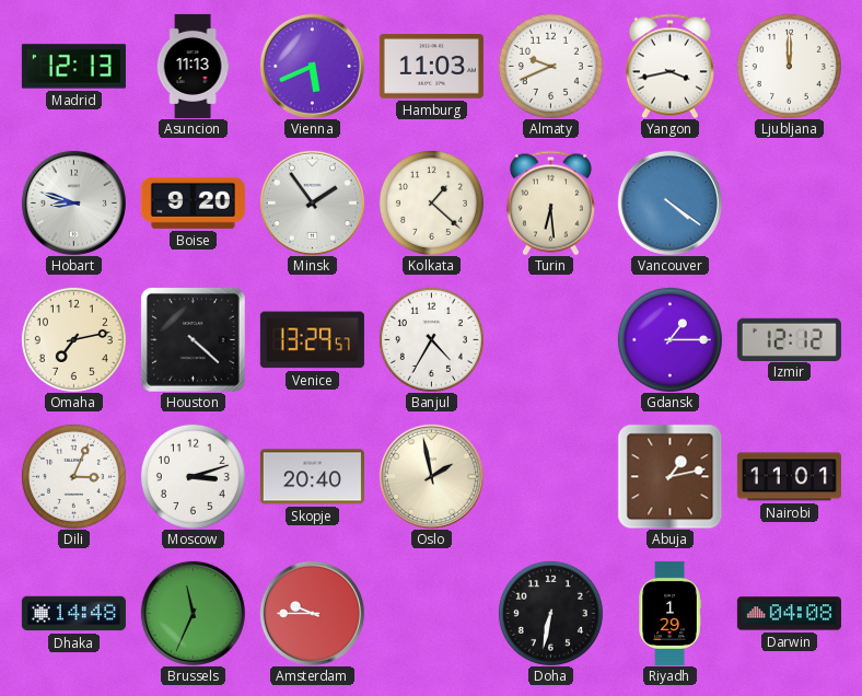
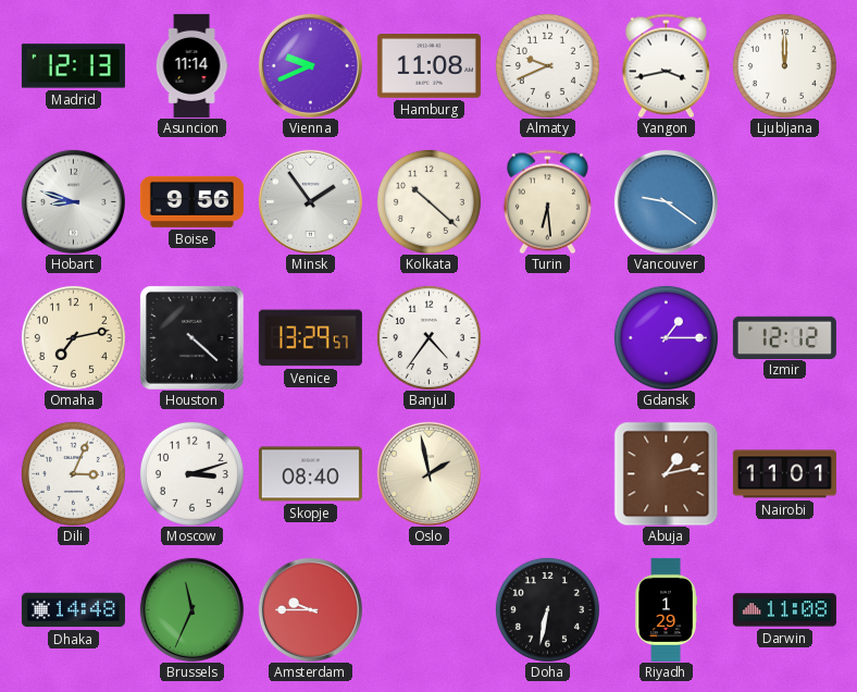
Asuncion: 11:13 -> 11:14 (191, 65)
Vienna: 5:41 -> 9:41 (310, 65)
Hamburg: 11:03 -> 11:08 (428, 66)
Boise: 9:20 -> 9:56 (191, 201)
Kolkata: 1:22 -> 10:22 (428, 201)
Vancouver: 4:21 -> 9:21 (666, 201)
Banjul: 4:35 -> 4:36 (428, 337)
Skopje: 20:40 -> 08:40 (310, 474)
Darwin: 04:08 -> 11:08 (784, 610)
